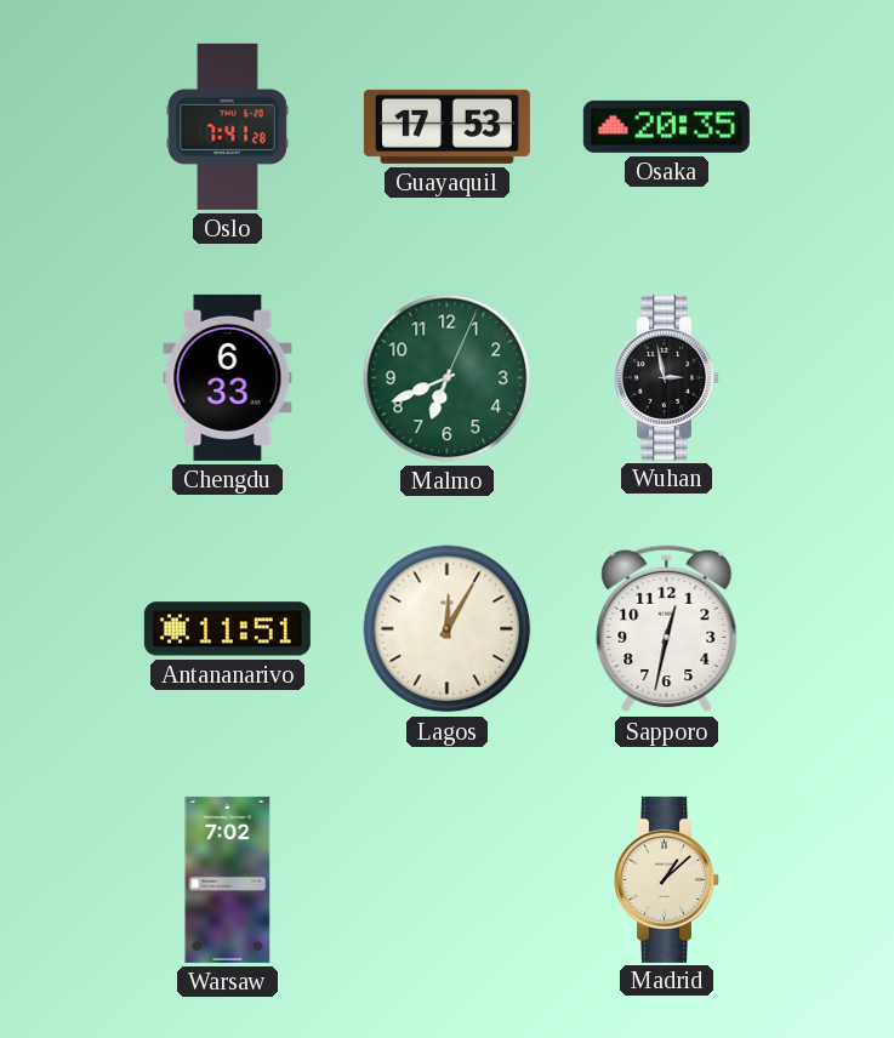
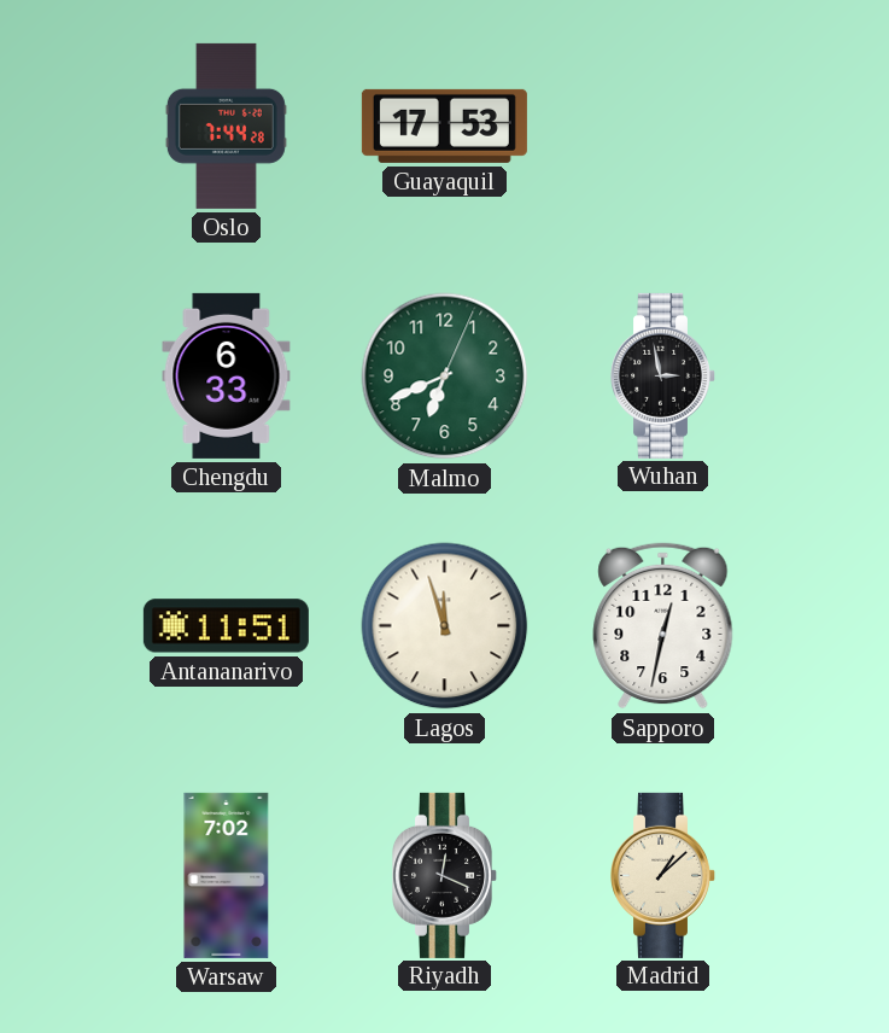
Oslo: 7:41 -> 7:44 (226, 126)
Osaka: 20:35 -> none (666, 126)
Lagos: 12:05 -> 11:57 (445, 626)
Riyadh: none -> 12:19 (445, 875)
